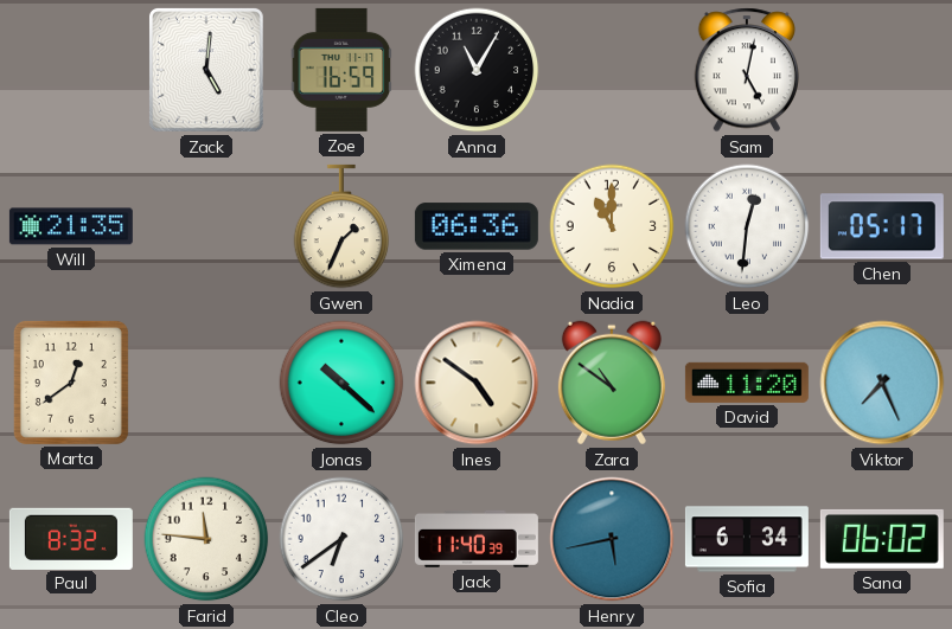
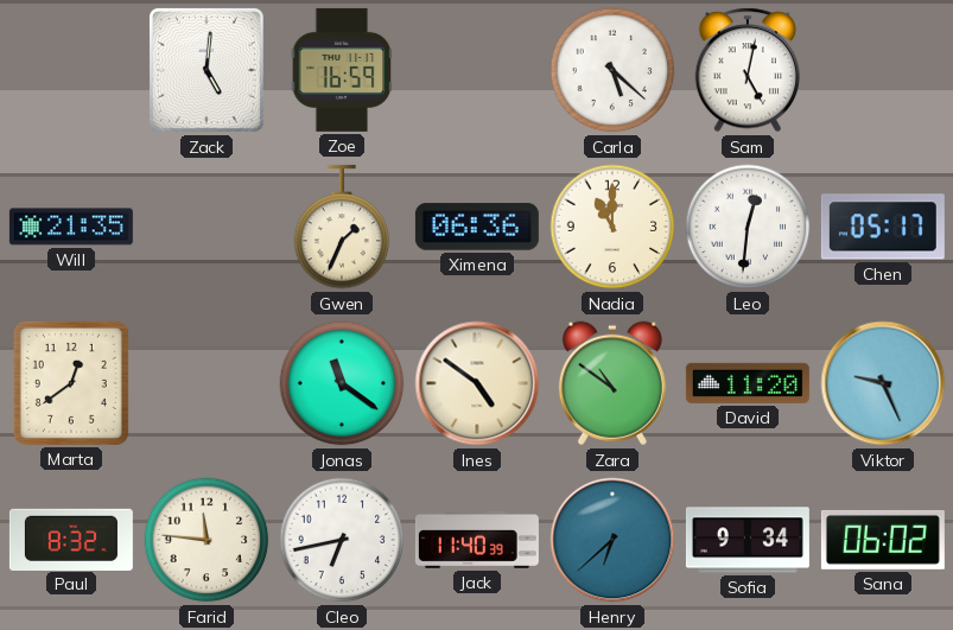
Anna: 11:05 -> none (477, 70)
Carla: none -> 5:22 (612, 70)
Jonas: 10:22 -> 11:21 (342, 383)
Viktor: 7:26 -> 9:26 (883, 383)
Cleo: 6:39 -> 6:43 (342, 540)
Henry: 5:43 -> 6:38 (612, 540)
Sofia: 6:34 -> 9:34 (748, 540)
